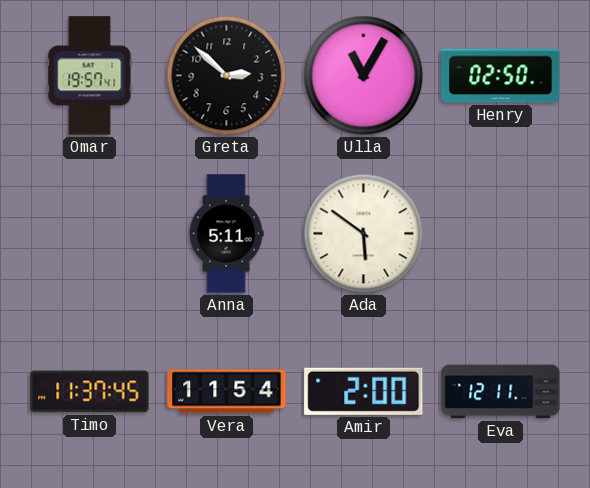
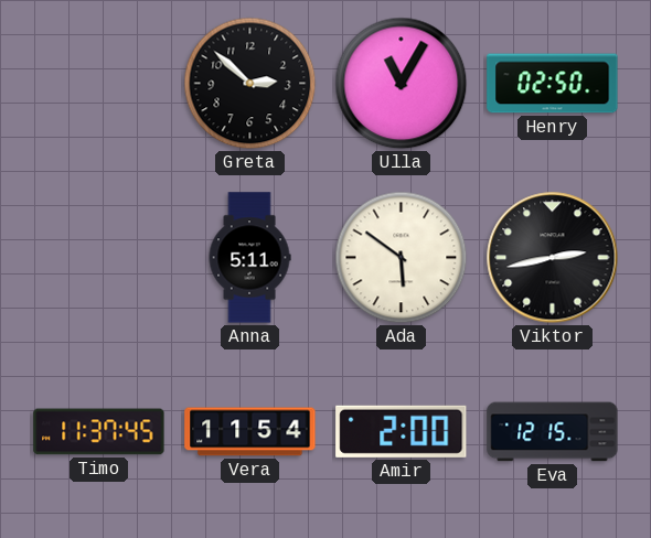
Omar: 19:57 -> none (90, 76)
Viktor: none -> 2:43 (553, 258)
Eva: 12:11 -> 12:15 (553, 432)
